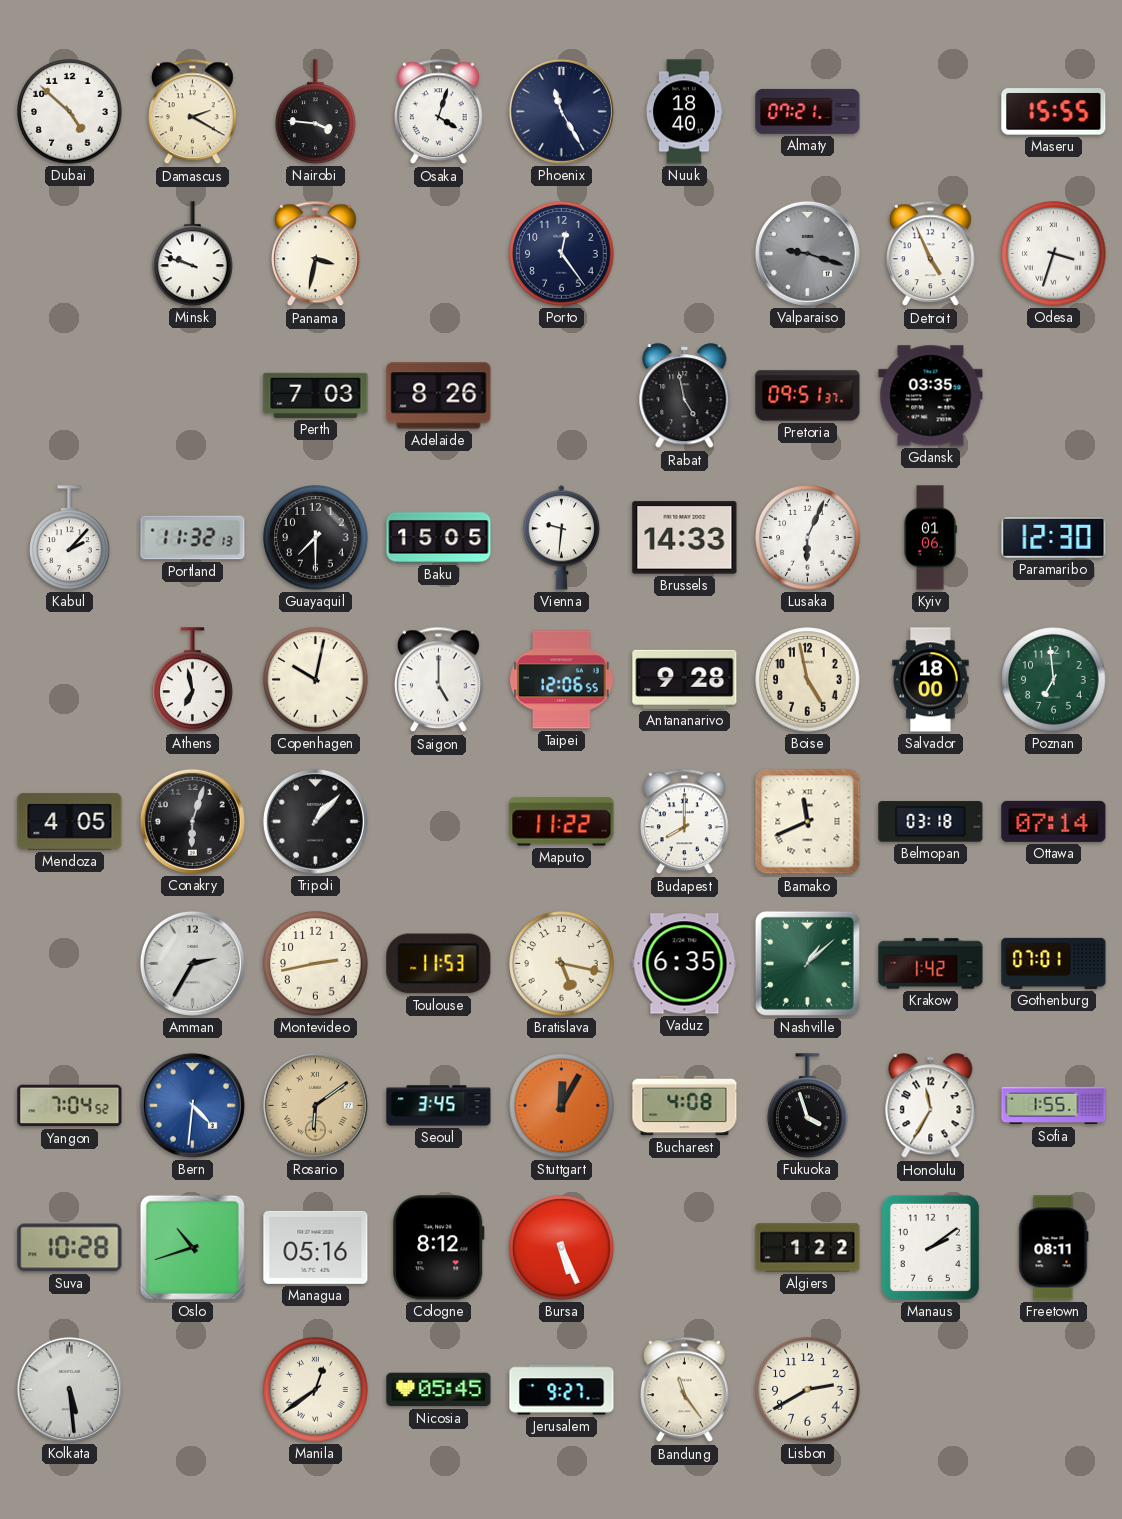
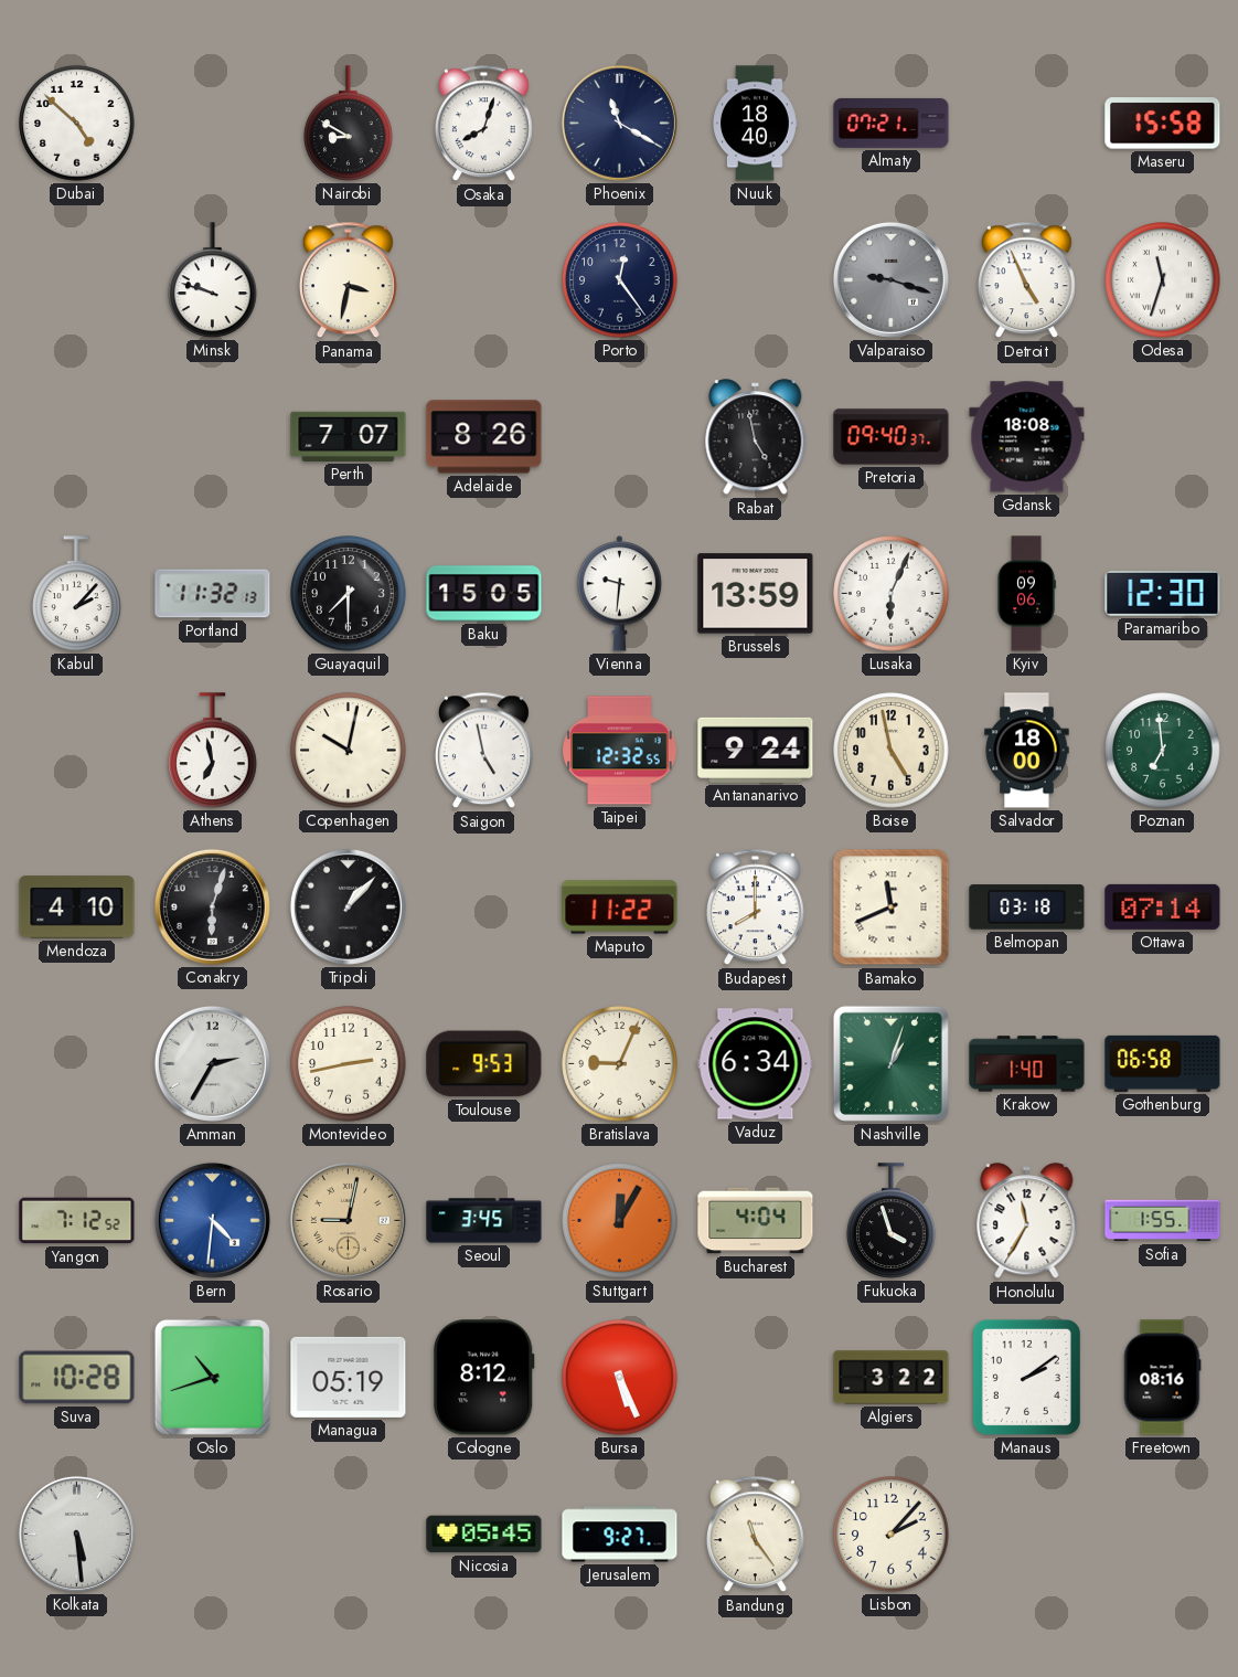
Damascus: 2:20 -> none (193, 112)
Nairobi: 3:46 -> 8:50 (349, 124)
Osaka: 4:03 -> 8:03 (484, 124)
Phoenix: 11:25 -> 11:20 (619, 123)
Maseru: 15:55 -> 15:58 (1163, 124)
Odesa: 3:33 -> 11:33 (1163, 280)
Perth: 7:03 -> 7:07 (349, 436)
Pretoria: 09:51 -> 09:40 (892, 437)
Gdansk: 03:35 -> 18:08 (1027, 437)
Brussels: 14:33 -> 13:59 (756, 594)
Kyiv: 01:06 -> 09:06 (1026, 594)
Saigon: 5:00 -> 4:58 (484, 751)
Taipei: 12:06 -> 12:32 (620, 751)
Antananarivo: 9:28 -> 9:24 (756, 750)
Mendoza: 4:05 -> 4:10 (77, 908)
Toulouse: 11:53 -> 9:53 (484, 1064)
Bratislava: 5:17 -> 9:04 (620, 1064)
Vaduz: 6:35 -> 6:34 (756, 1064)
Nashville: 1:08 -> 1:03 (890, 1063)
Krakow: 1:42 -> 1:40 (1027, 1064)
Gothenburg: 07:01 -> 06:58 (1163, 1063)
Yangon: 7:04 -> 7:12 (77, 1221)
Rosario: 6:09 -> 9:02 (348, 1220)
Bucharest: 4:08 -> 4:04 (756, 1221)
Managua: 05:16 -> 05:19 (349, 1377)
Algiers: 1:22 -> 3:22 (892, 1378)
Freetown: 08:11 -> 08:16 (1162, 1378)
Manila: 12:39 -> none (316, 1390)
Lisbon: 2:40 -> 2:07 (892, 1535)
